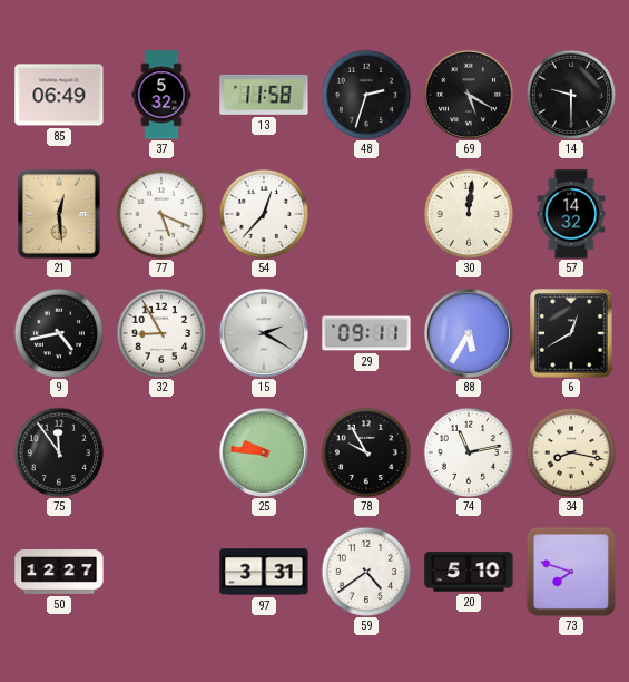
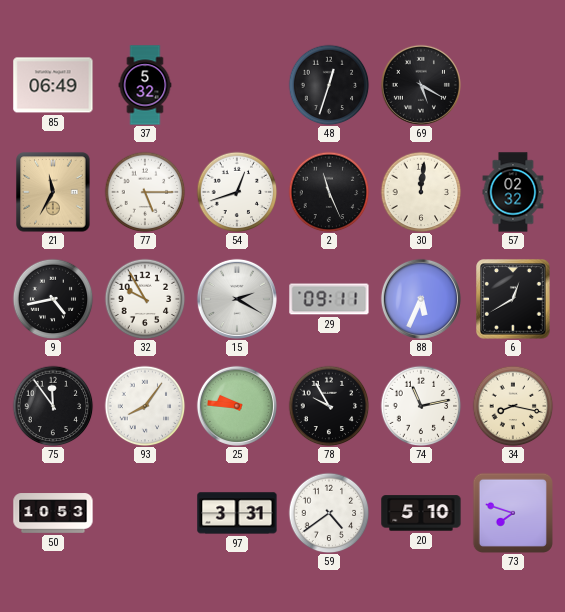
13: 11:58 -> none (264, 95)
48: 2:33 -> 12:33 (329, 85)
14: 9:30 -> none (571, 95)
21: 12:29 -> 11:35 (53, 192)
77: 5:19 -> 5:15 (145, 192)
54: 12:37 -> 12:42 (237, 192)
2: none -> 11:26 (329, 192)
57: 14:32 -> 02:32 (513, 192)
32: 8:55 -> 9:55 (145, 299)
88: 5:35 -> 5:34 (421, 299)
93: none -> 8:06 (145, 406)
50: 12:27 -> 10:53 (53, 513)
